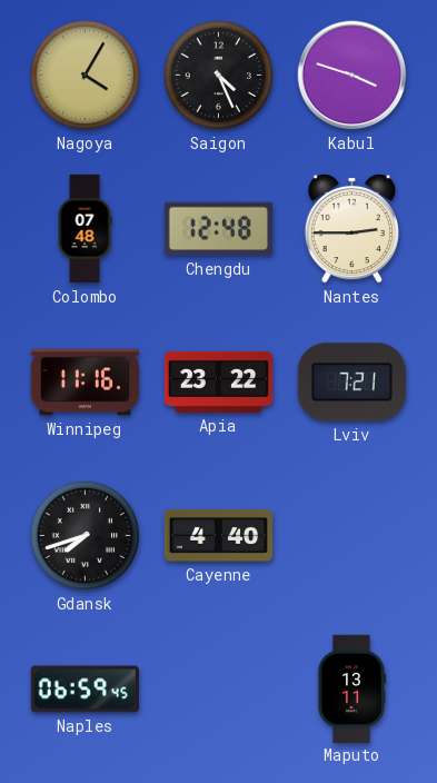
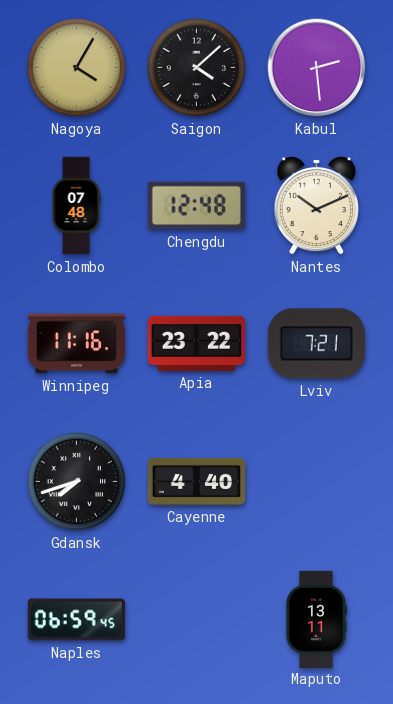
Saigon: 4:26 -> 4:08 (197, 68)
Kabul: 3:48 -> 2:29 (317, 68)
Nantes: 2:45 -> 10:11 (316, 205)
